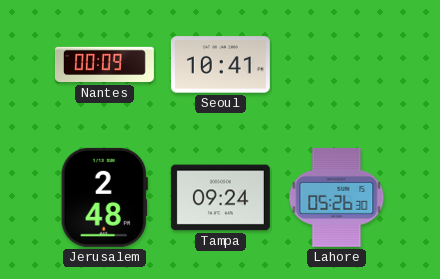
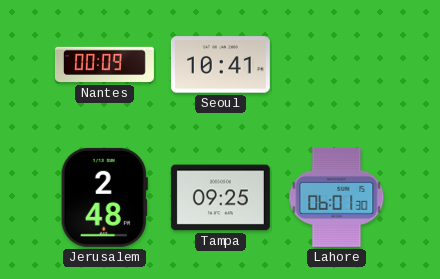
Tampa: 09:24 -> 09:25 (220, 198)
Lahore: 05:26 -> 06:01 (337, 197)
